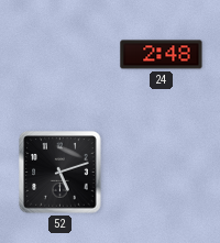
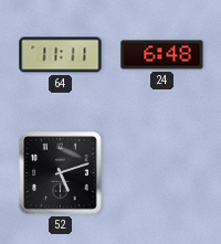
64: none -> 11:11 (61, 55)
24: 2:48 -> 6:48 (162, 55)
